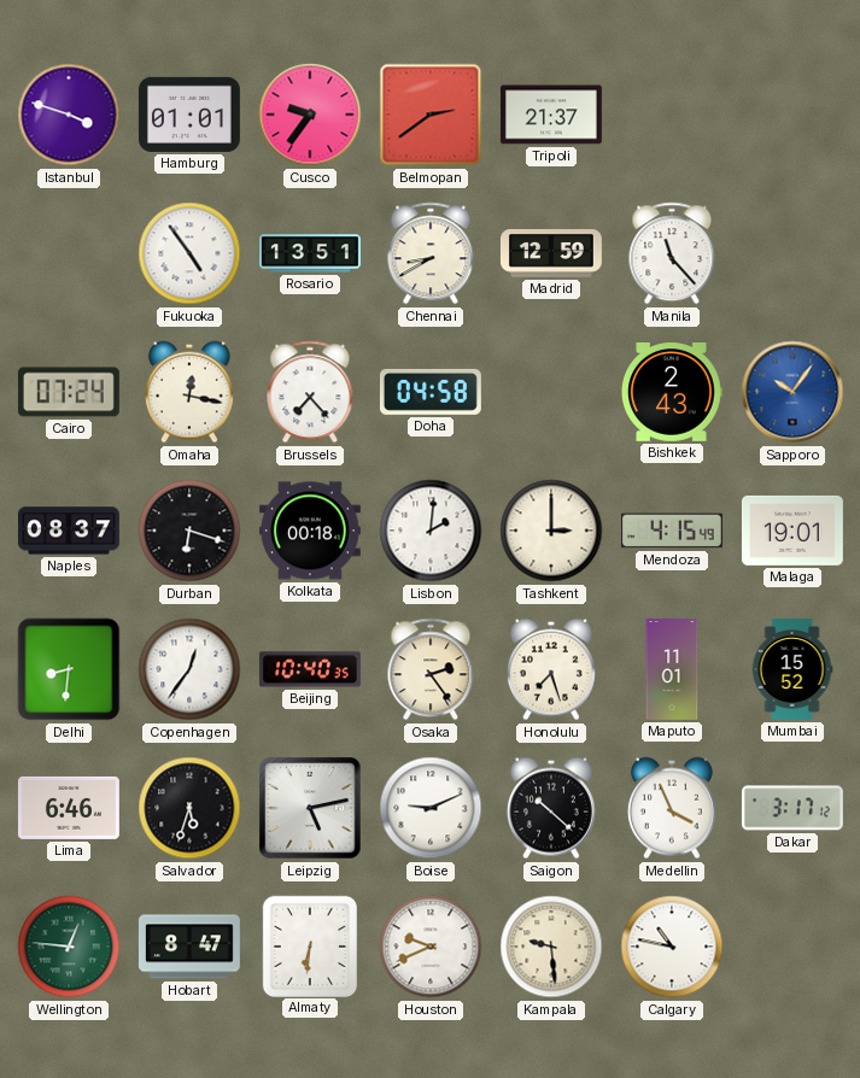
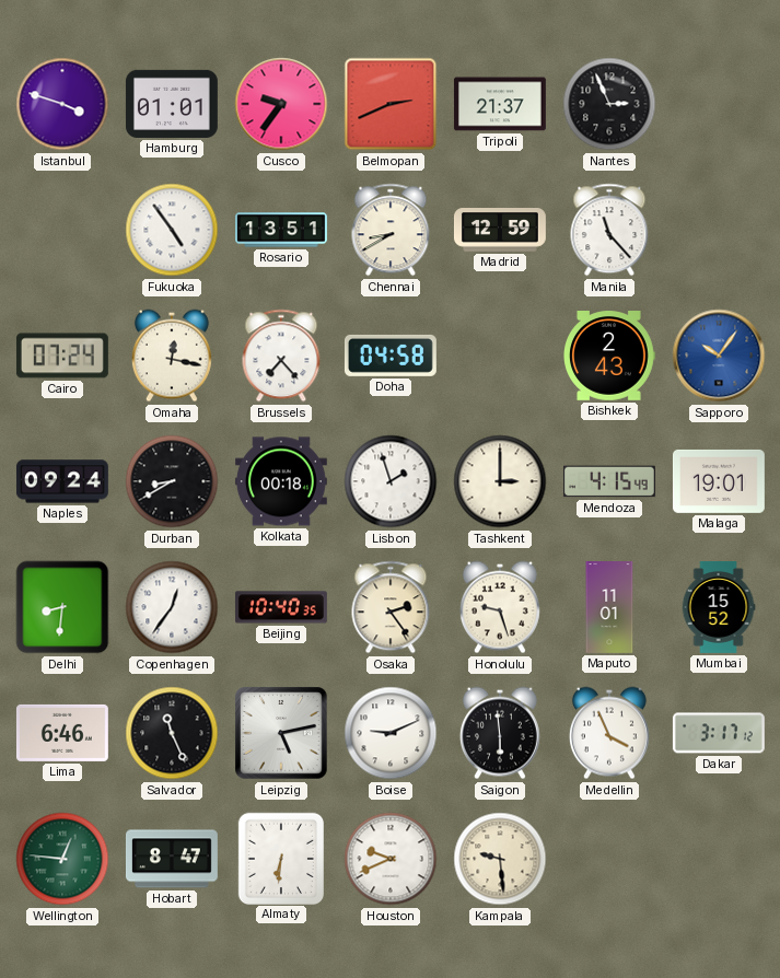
Belmopan: 2:39 -> 2:41 (391, 104)
Nantes: none -> 2:56 (609, 104)
Naples: 08:37 -> 09:24 (62, 481)
Durban: 6:18 -> 8:40 (172, 481)
Lisbon: 2:01 -> 1:57 (391, 481)
Honolulu: 7:27 -> 9:27 (500, 607)
Salvador: 5:33 -> 11:26 (172, 733)
Saigon: 10:22 -> 5:59 (500, 733)
Calgary: 10:47 -> none (672, 947)
